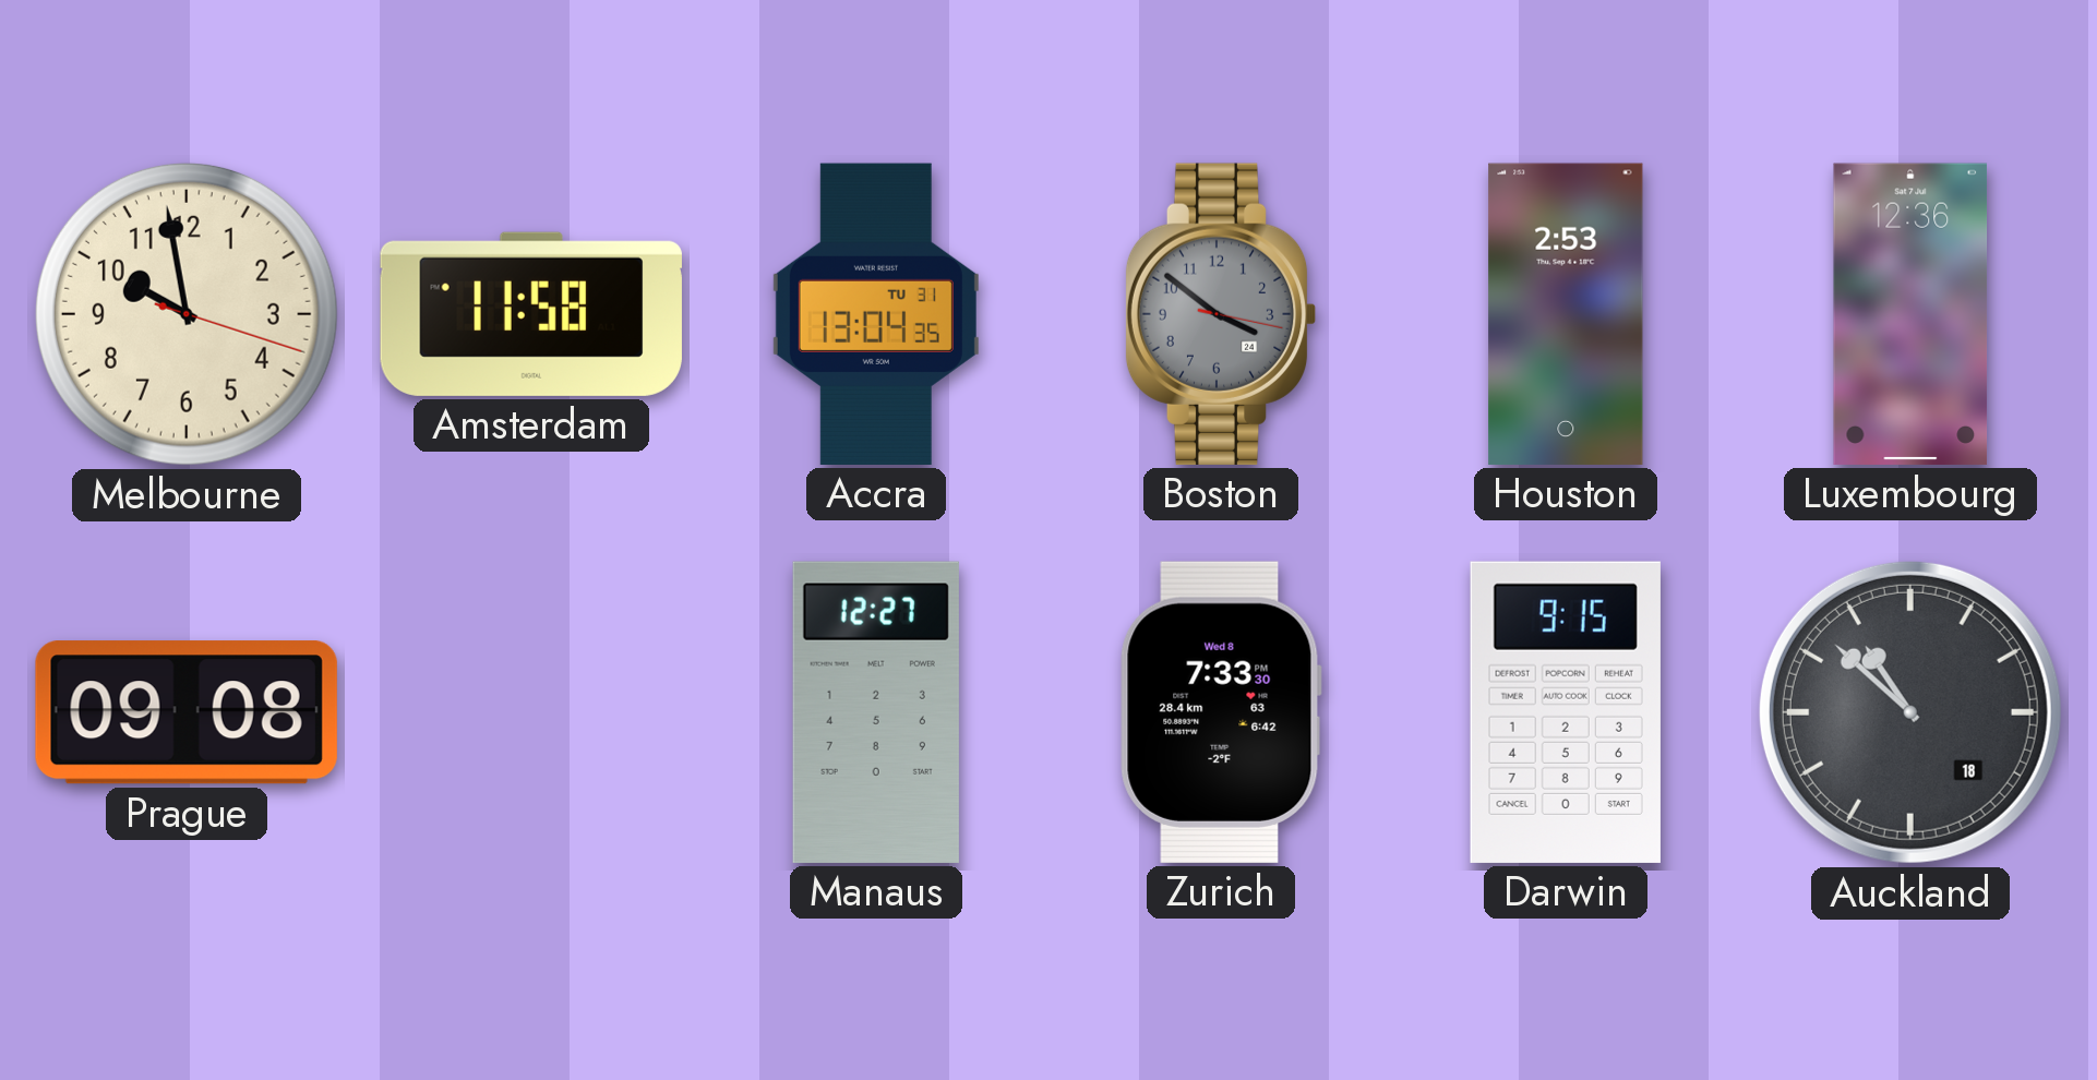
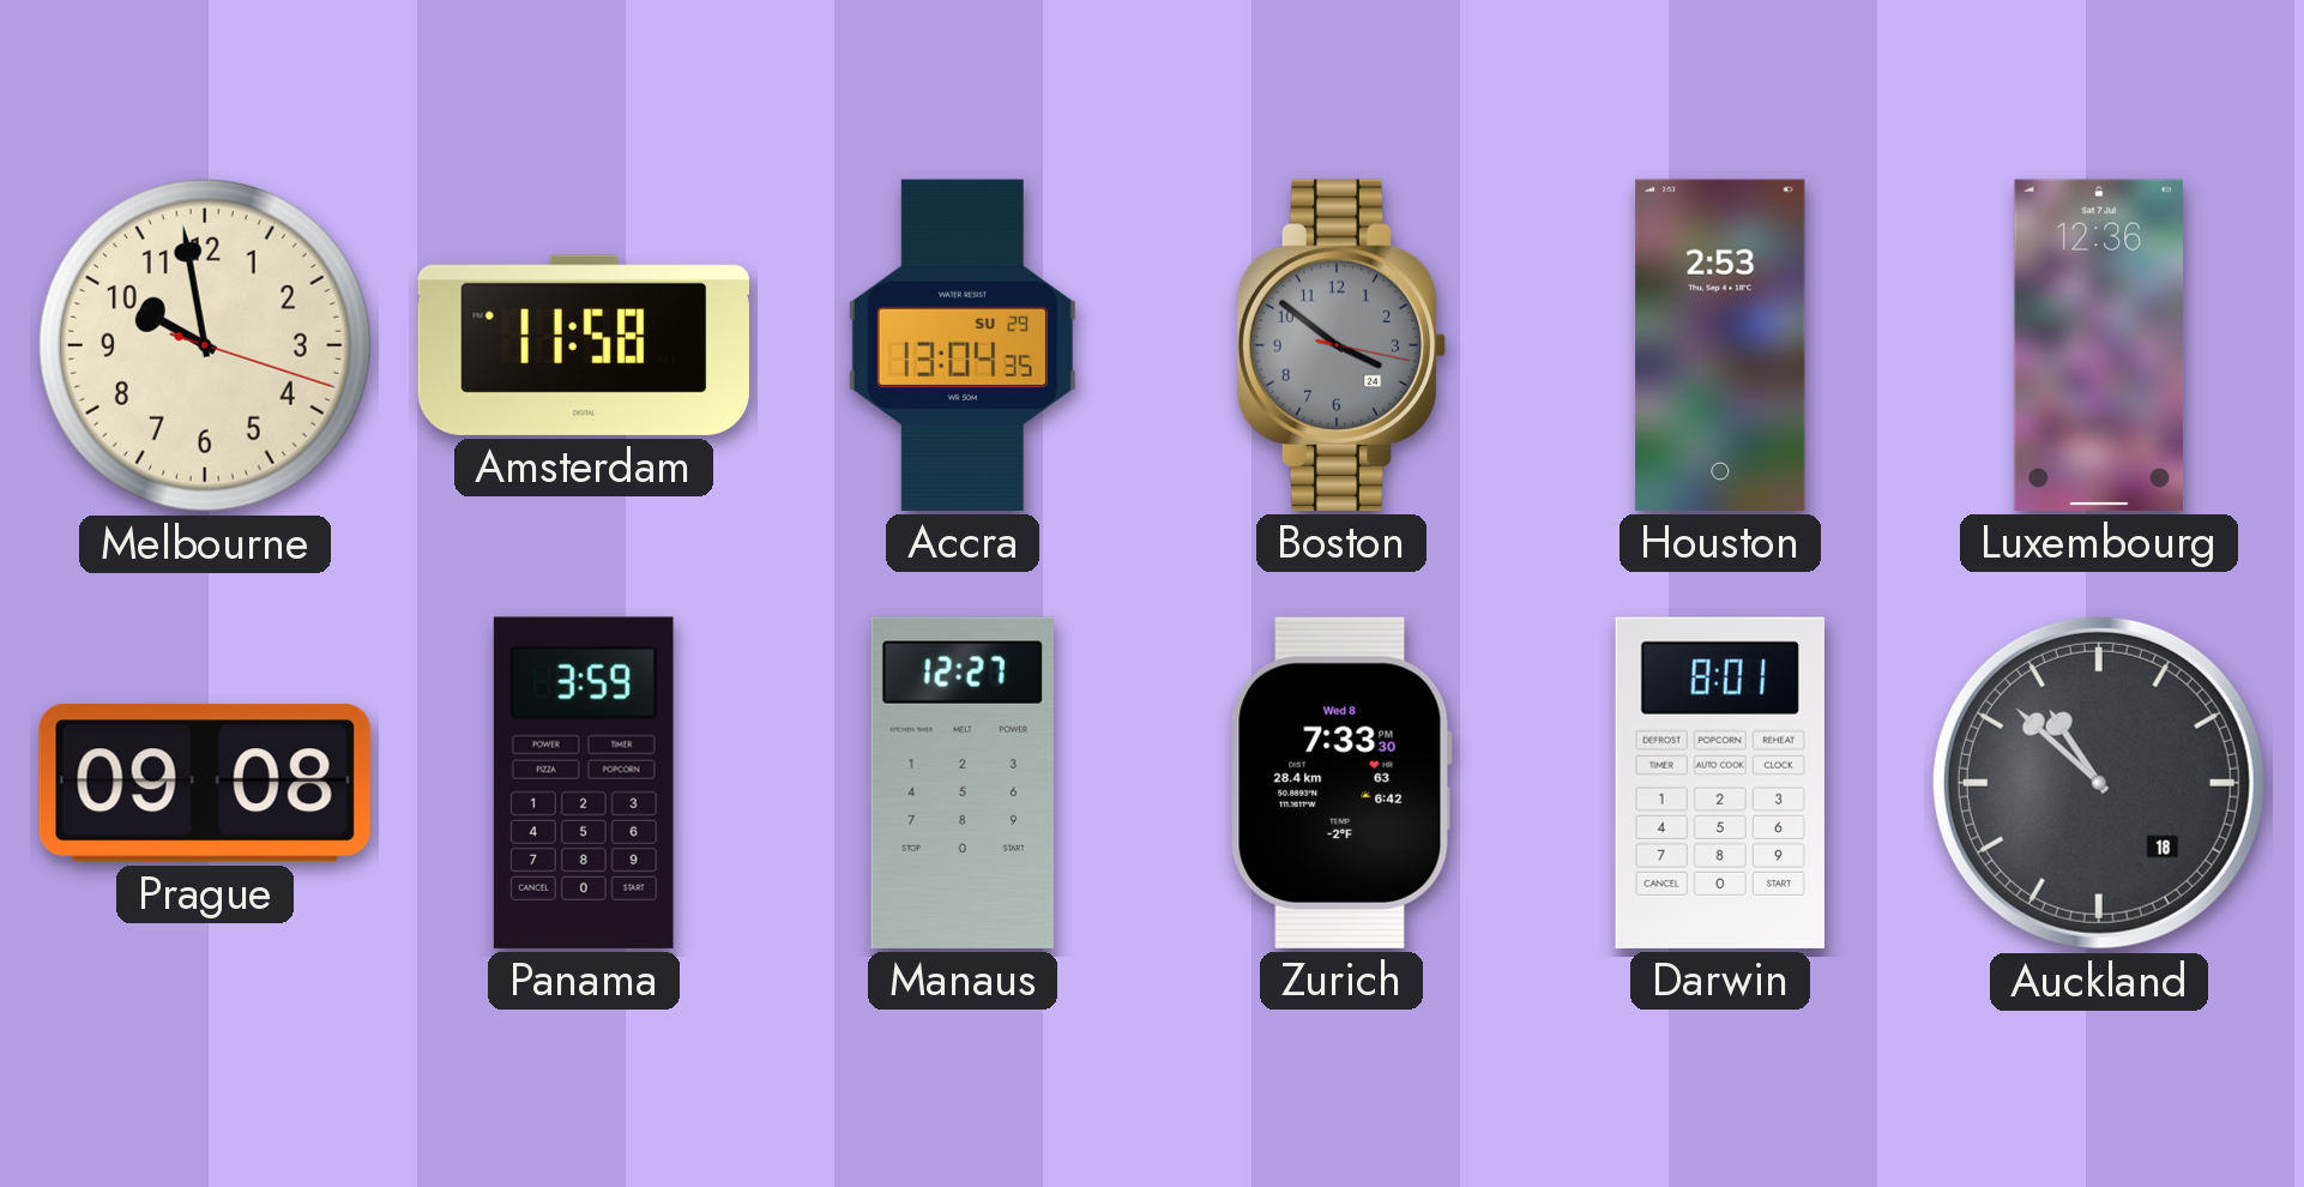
Accra date: TU 31 -> SU 29 (963, 345)
Panama: none -> 3:59 (584, 783)
Darwin: 9:15 -> 8:01 (1720, 783)
